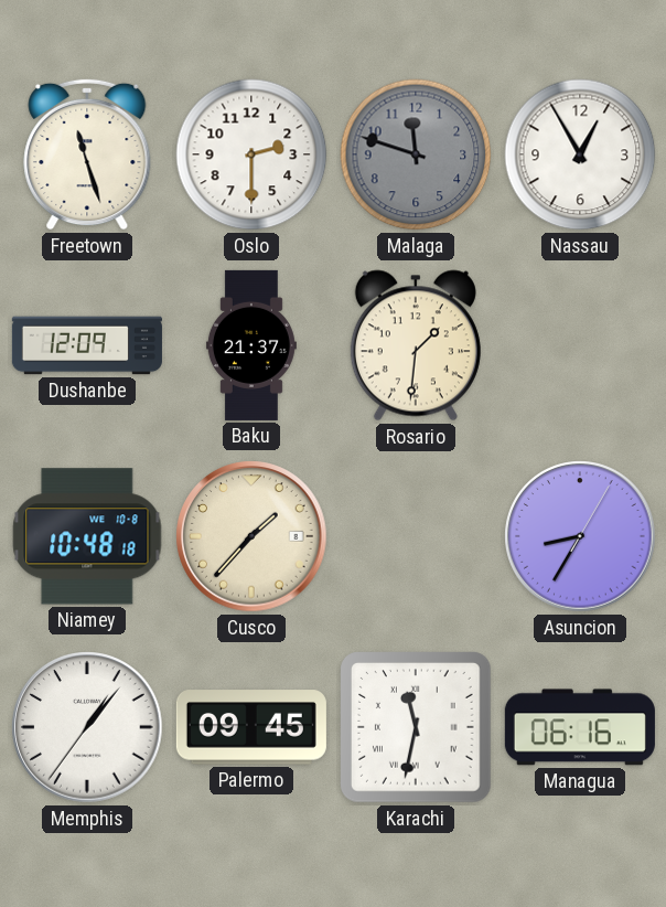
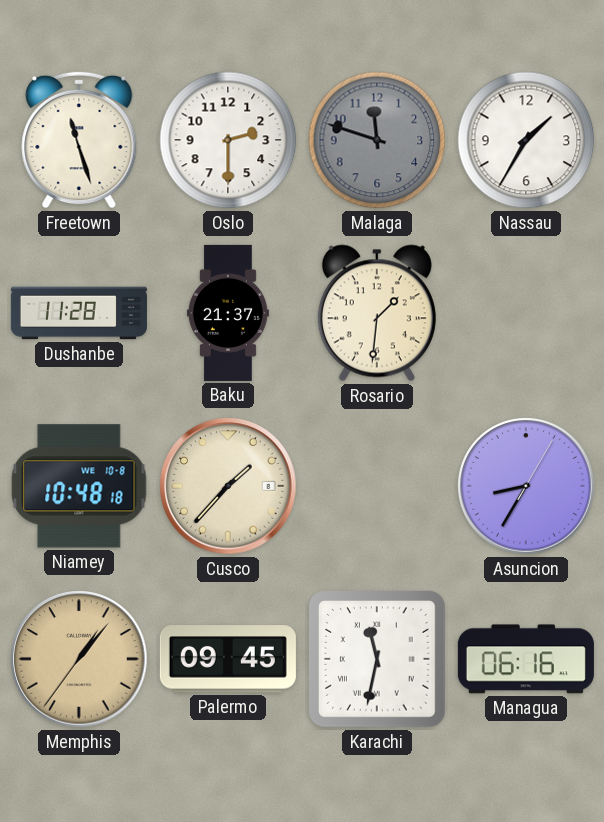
Nassau: 12:55 -> 1:35 (526, 140)
Dushanbe: 12:09 -> 11:28 (79, 313)
Memphis dial: white -> champagne (79, 659)
